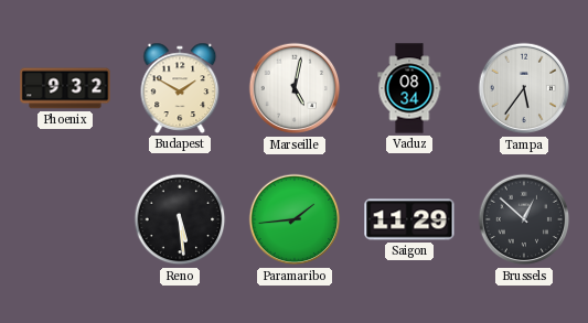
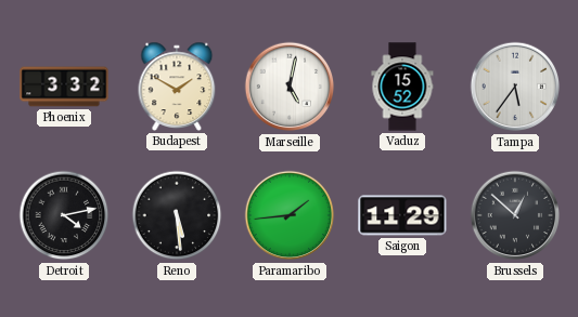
Phoenix: 9:32 -> 3:32 (64, 87)
Vaduz: 08:34 -> 15:52 (402, 87)
Detroit: none -> 4:13 (64, 215)
